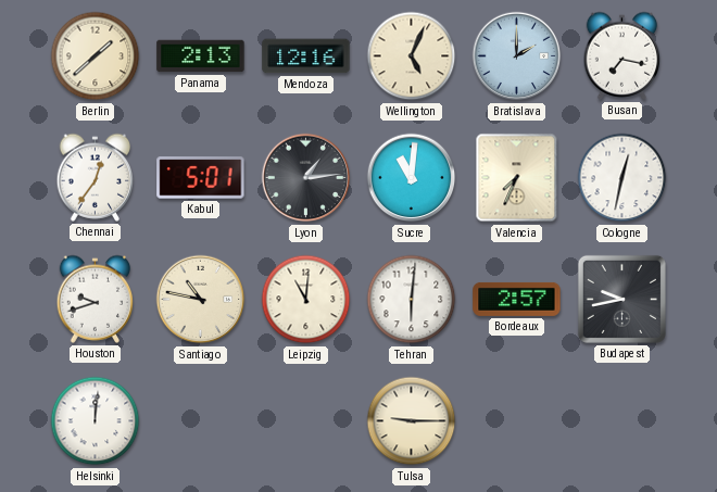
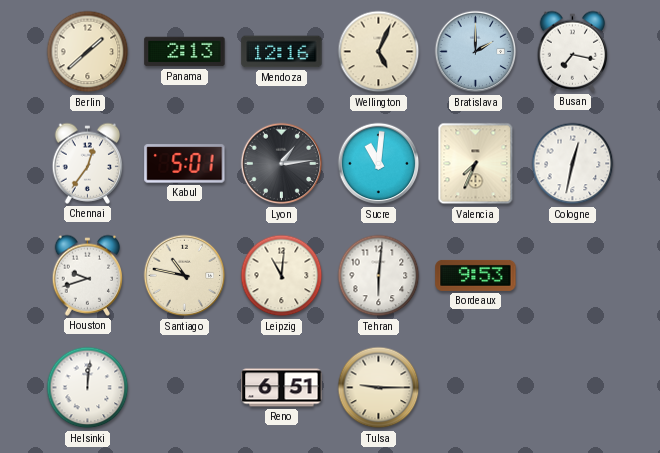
Bordeaux: 2:57 -> 9:53 (476, 275)
Budapest: 9:43 -> none (621, 299)
Reno: none -> 6:51 (282, 388)
